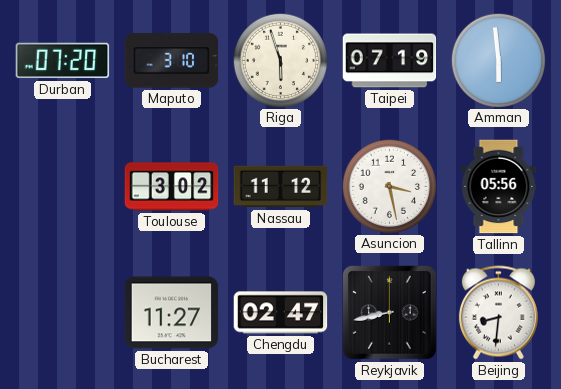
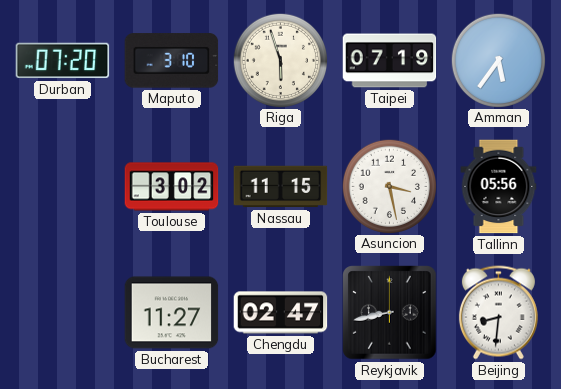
Amman: 5:59 -> 5:36 (498, 60)
Nassau: 11:12 -> 11:15 (281, 187)
